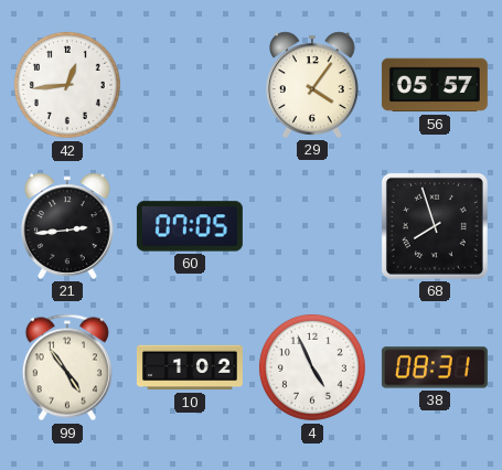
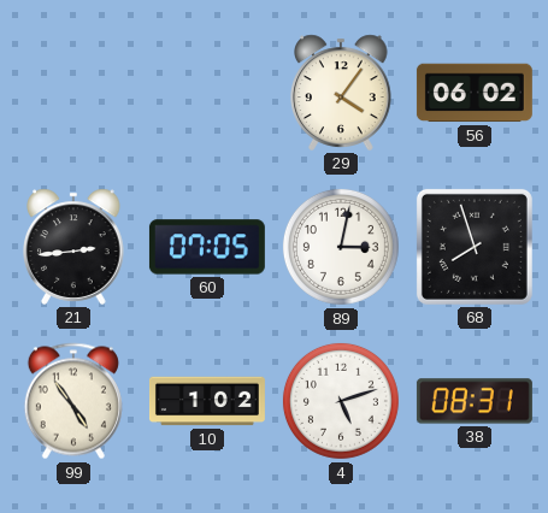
42: 12:44 -> none (67, 85)
56: 05:57 -> 06:02 (475, 93)
89: none -> 3:02 (341, 247)
4: 4:56 -> 5:12 (341, 401)
